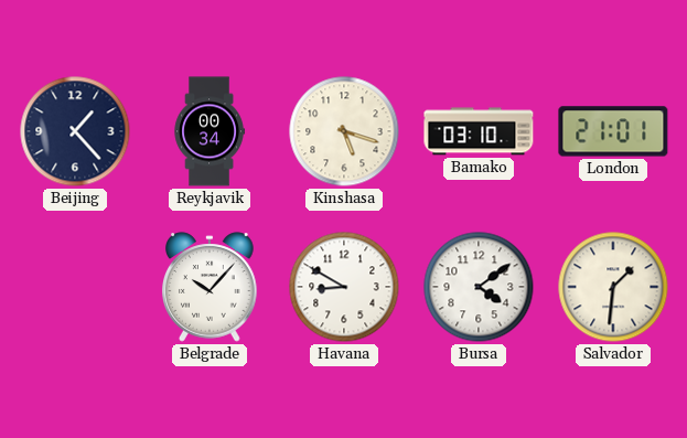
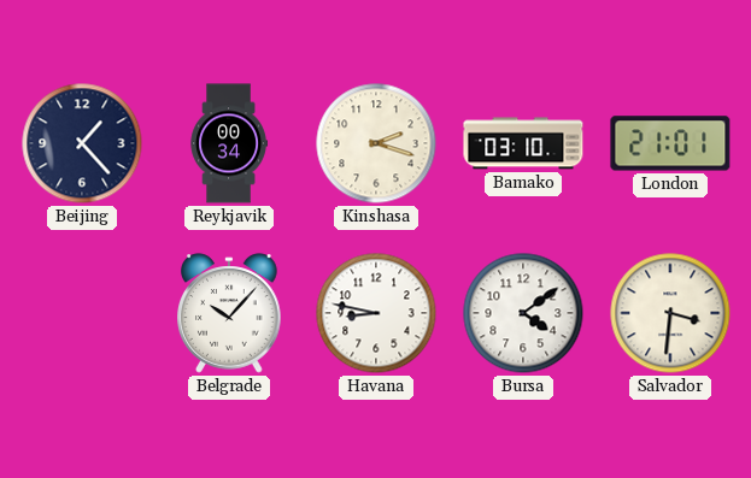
Kinshasa: 5:18 -> 2:18 (376, 143)
Havana: 8:50 -> 8:47 (376, 313)
Salvador: 1:31 -> 3:31 (670, 313)
